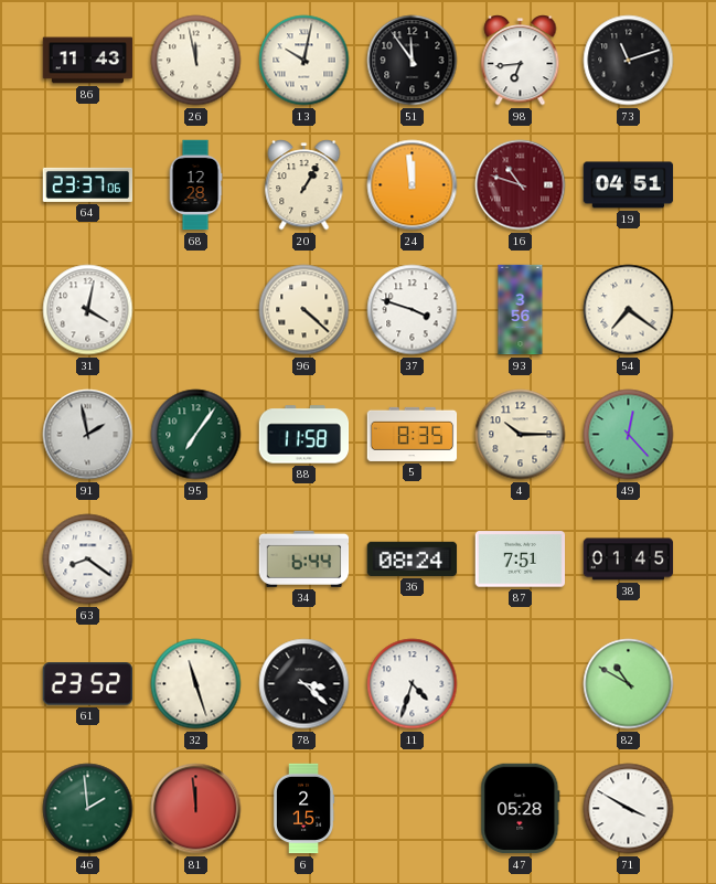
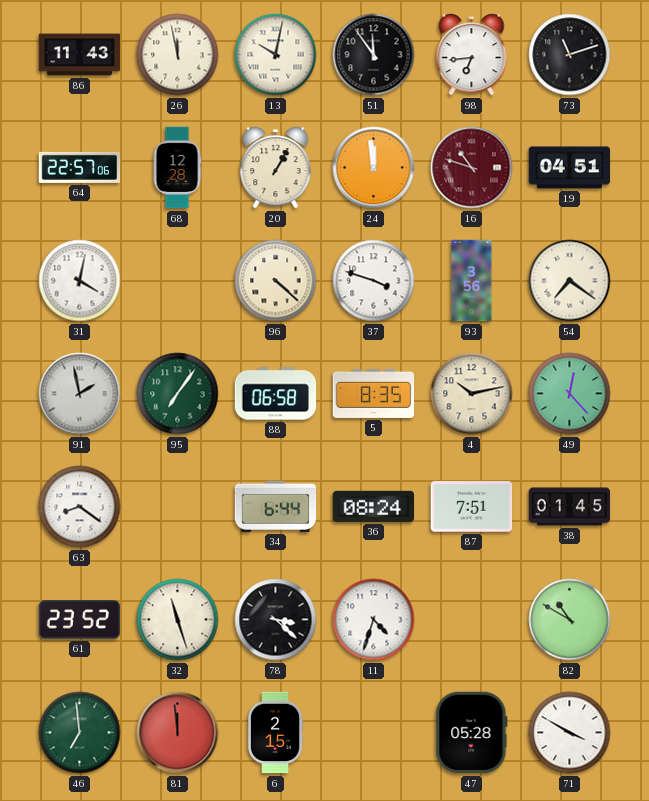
64: 23:37 -> 22:57 (80, 167)
88: 11:58 -> 06:58 (276, 394)
4: 10:15 -> 10:13 (472, 394)
46: 1:59 -> 6:59 (80, 733)
